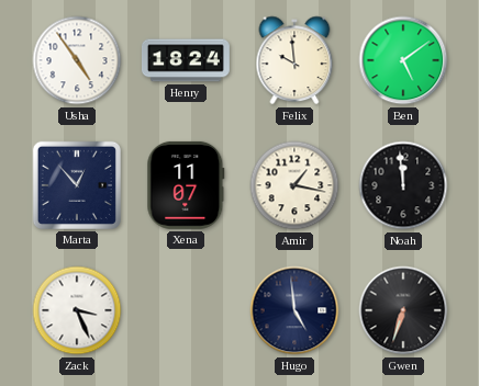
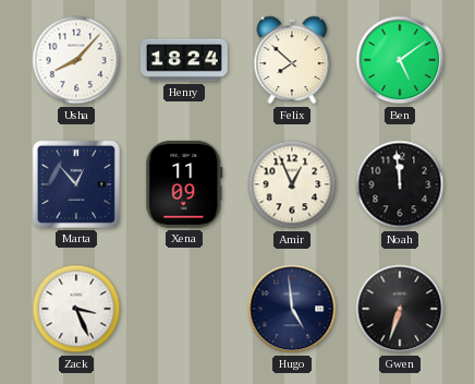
Usha: 4:54 -> 8:07 (76, 60)
Felix: 9:59 -> 7:52 (292, 60)
Xena: 11:07 -> 11:09 (184, 184)
Amir: 1:17 -> 12:56 (292, 184)
